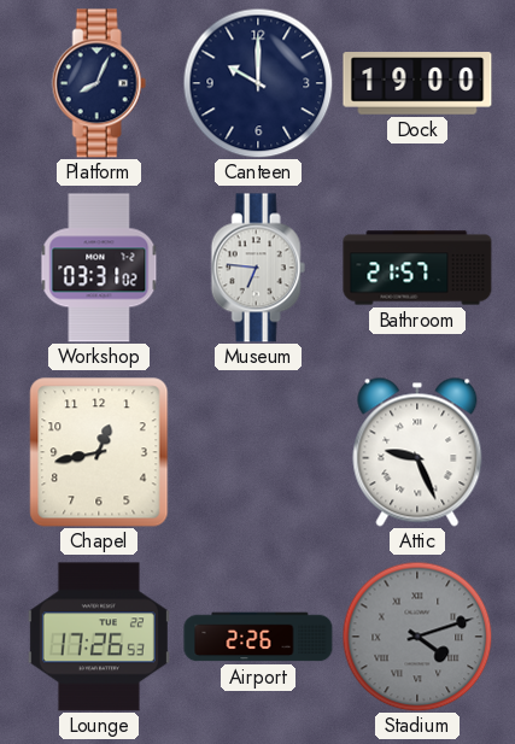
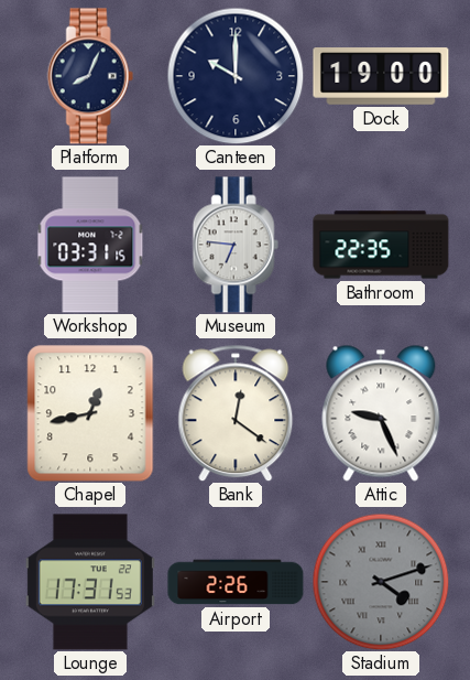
Workshop: 03:31:02 -> 03:31:15 (90, 245)
Bathroom: 21:57 -> 22:35 (381, 245)
Bank: none -> 12:21 (236, 413)
Lounge: 17:26 -> 17:31 (90, 582)
